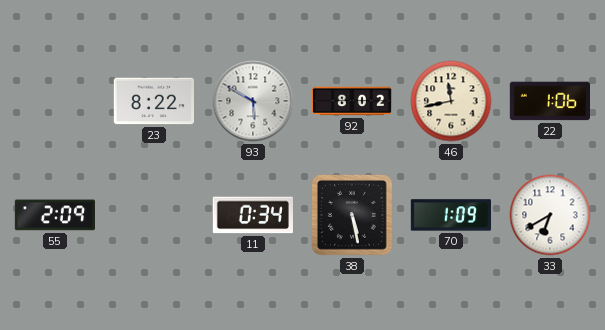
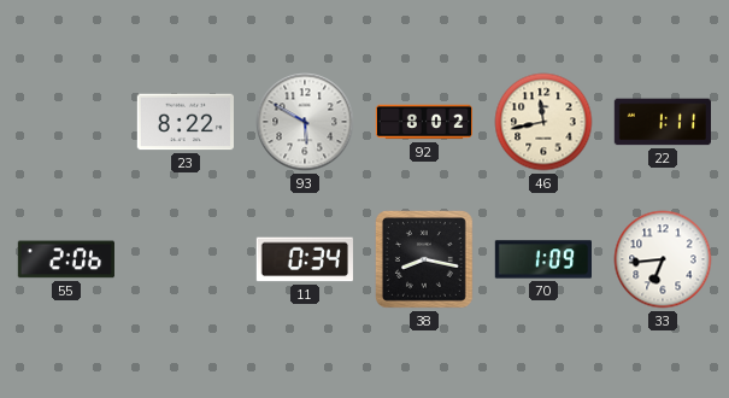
22: 1:06 -> 1:11 (662, 122)
55: 2:09 -> 2:06 (66, 259)
38: 5:28 -> 8:17 (424, 259)
33: 6:40 -> 6:44 (663, 259)
